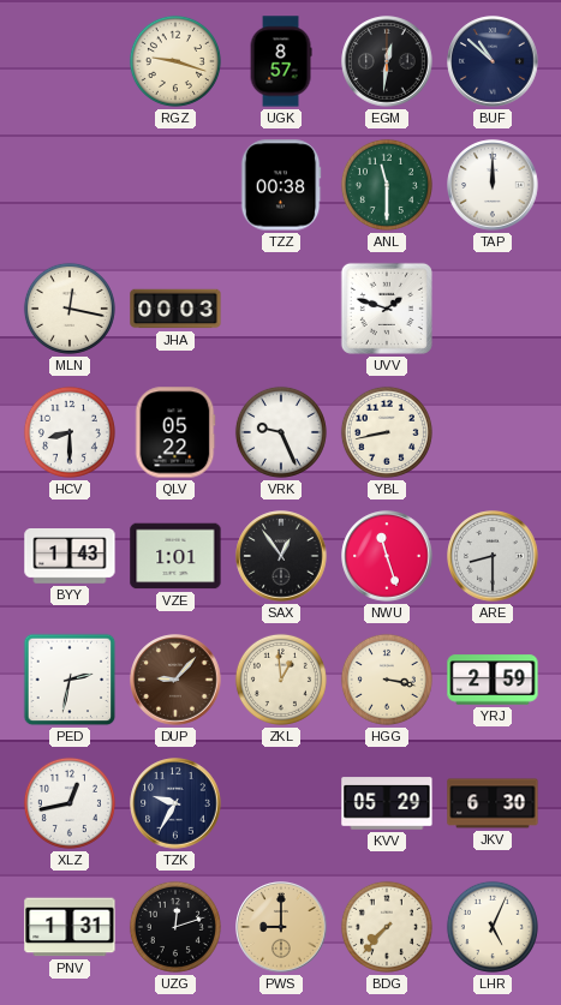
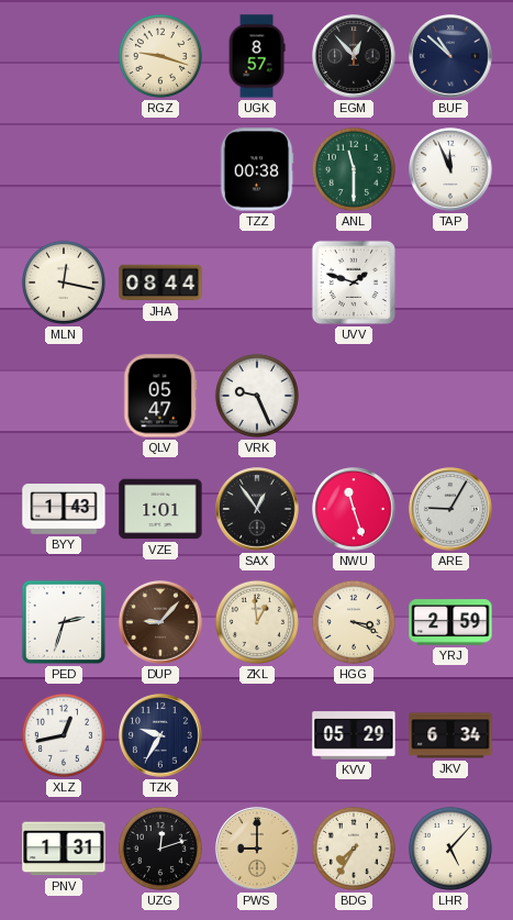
EGM: 12:31 -> 12:53 (354, 56)
TAP: 12:00 -> 11:56 (450, 169)
JHA: 00:03 -> 08:44 (160, 282)
HCV: 8:30 -> none (70, 432)
QLV: 05:22 -> 05:47 (160, 396)
YBL: 8:43 -> none (387, 432)
ARE: 8:30 -> 9:05 (450, 509)
PED: 2:32 -> 2:33 (64, 622)
HGG: 3:17 -> 3:19 (354, 622)
JKV: 6:30 -> 6:34 (450, 735)
BDG: 7:37 -> 7:35 (354, 849)
LHR: 5:04 -> 5:07 (450, 849)
